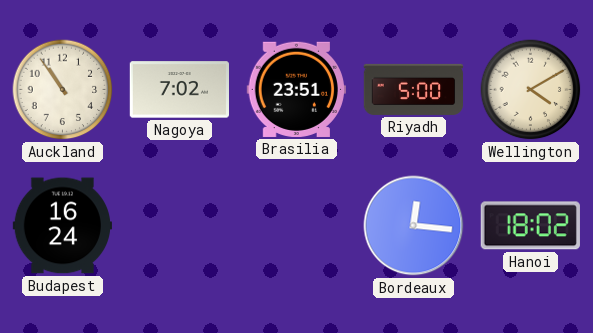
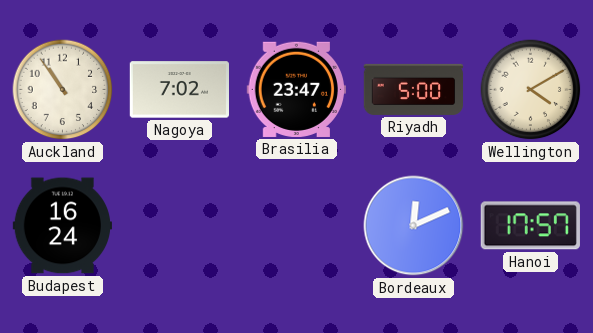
Brasilia: 23:51 -> 23:47 (296, 89)
Bordeaux: 12:16 -> 12:11 (414, 226)
Hanoi: 18:02 -> 17:57 (530, 226)
